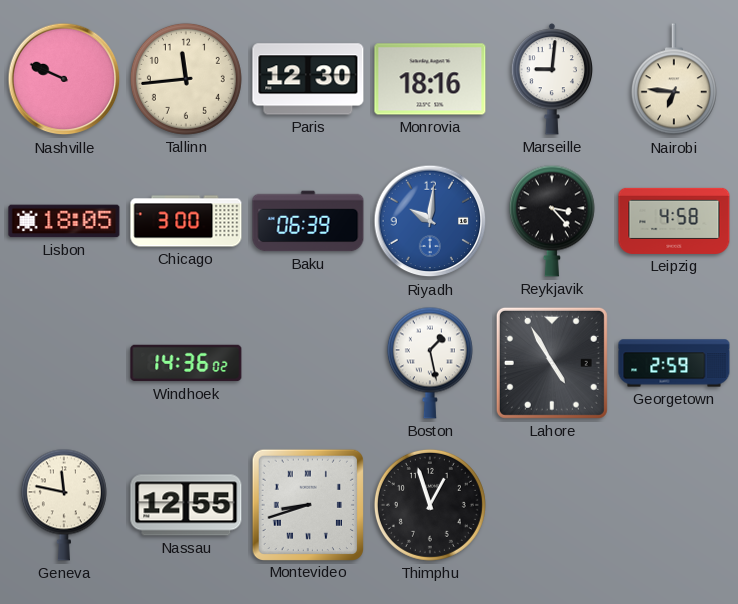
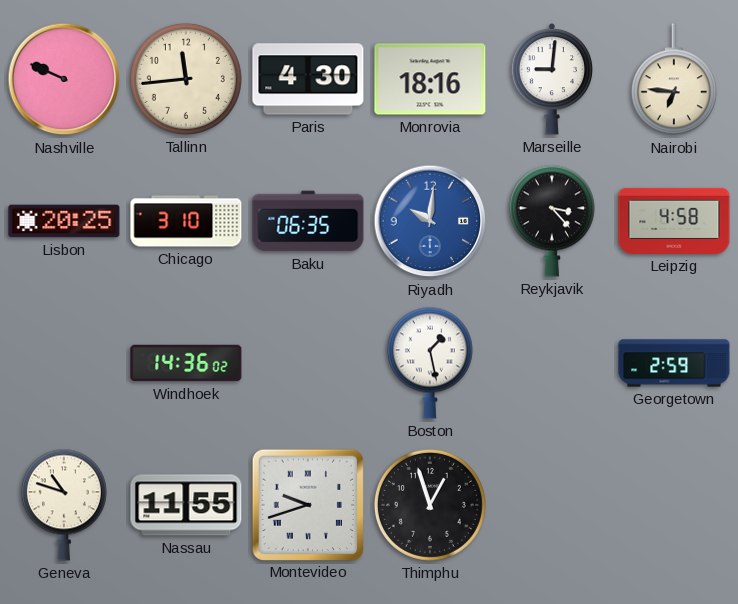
Paris: 12:30 -> 4:30 (308, 79)
Lisbon: 18:05 -> 20:25 (64, 221)
Chicago: 3:00 -> 3:10 (186, 221)
Baku: 06:39 -> 06:35 (308, 221)
Lahore: 4:55 -> none (552, 363)
Geneva: 11:47 -> 10:48 (64, 505)
Nassau: 12:55 -> 11:55 (186, 505)
Montevideo: 8:42 -> 9:42 (307, 504)
